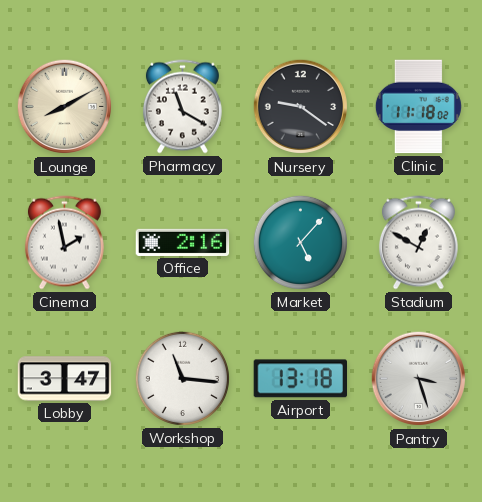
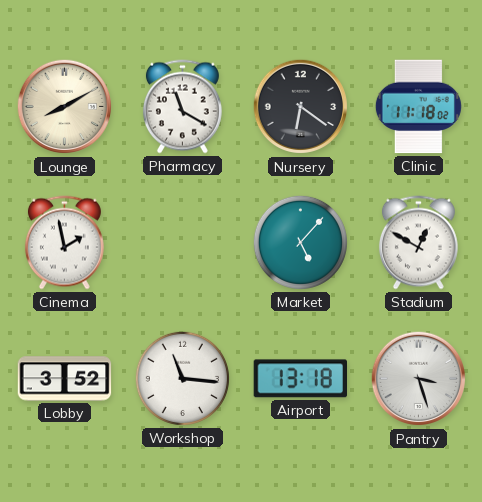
Nursery: 9:21 -> 6:21 (300, 107)
Office: 2:16 -> none (183, 242)
Lobby: 3:47 -> 3:52 (65, 379)
